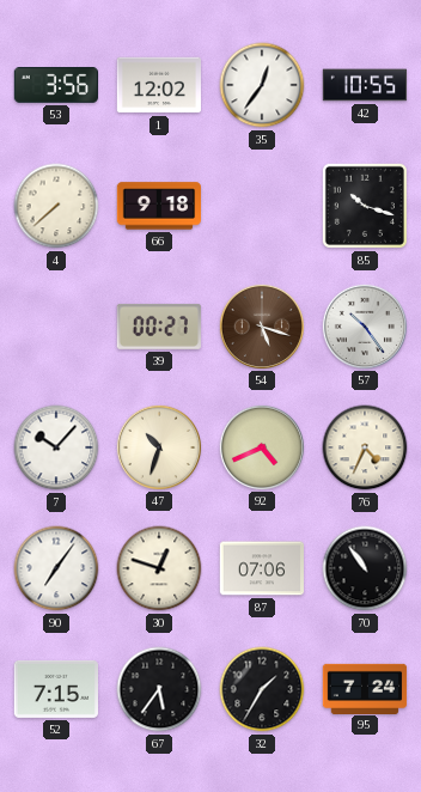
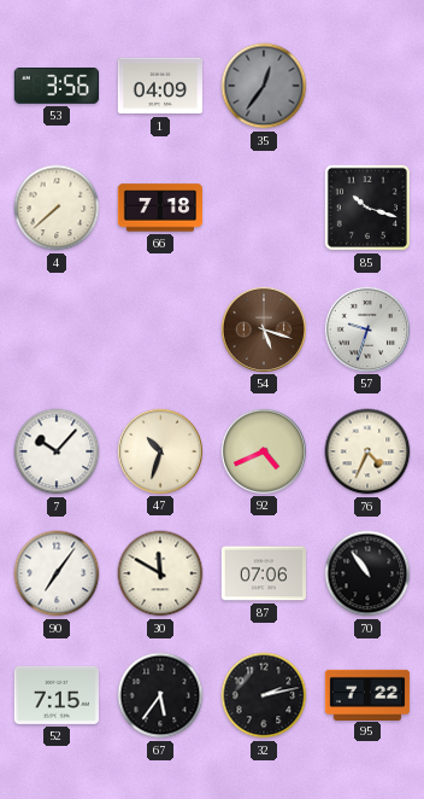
1: 12:02 -> 04:09 (160, 86)
35 dial: white -> grey (264, 86)
42: 10:55 -> none (365, 85)
66: 9:18 -> 7:18 (159, 208)
39: 00:27 -> none (159, 327)
57: 10:24 -> 9:33 (366, 328)
30: 12:48 -> 11:50 (160, 573)
32: 1:35 -> 2:13 (264, 695)
95: 7:24 -> 7:22 (367, 694)
